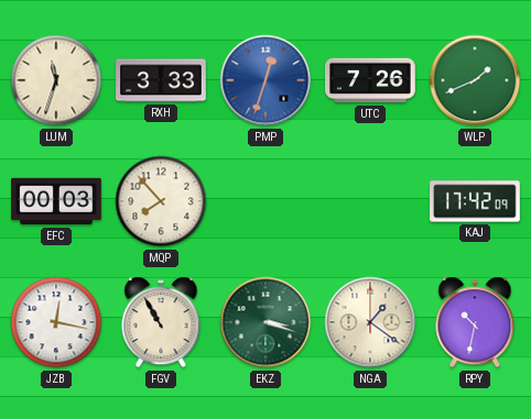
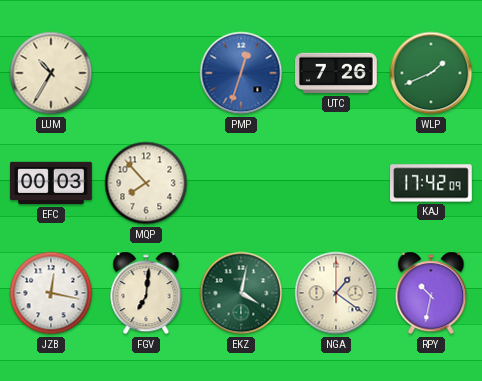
LUM: 11:33 -> 10:35 (51, 73)
RXH: 3:33 -> none (161, 80)
FGV: 10:55 -> 7:01 (146, 293)
EKZ: 3:18 -> 4:02 (241, 293)
